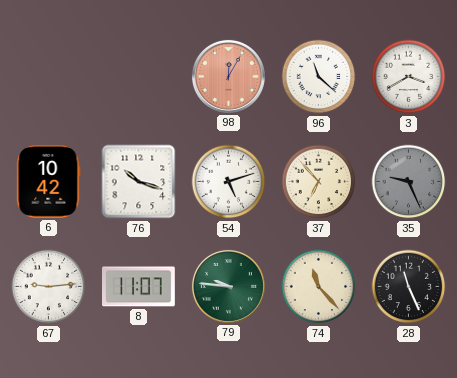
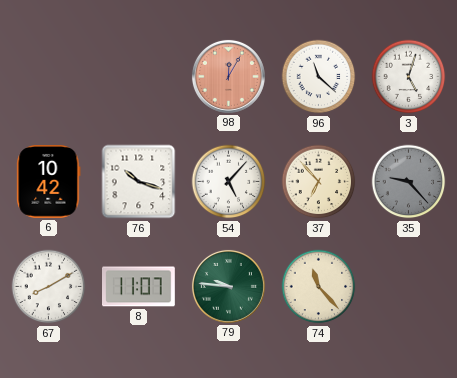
3: 3:40 -> 5:03 (409, 77)
54: 5:12 -> 5:07 (229, 182)
35: 9:26 -> 9:23 (409, 182)
67: 9:14 -> 8:10 (49, 287)
28: 11:26 -> none (409, 287)
